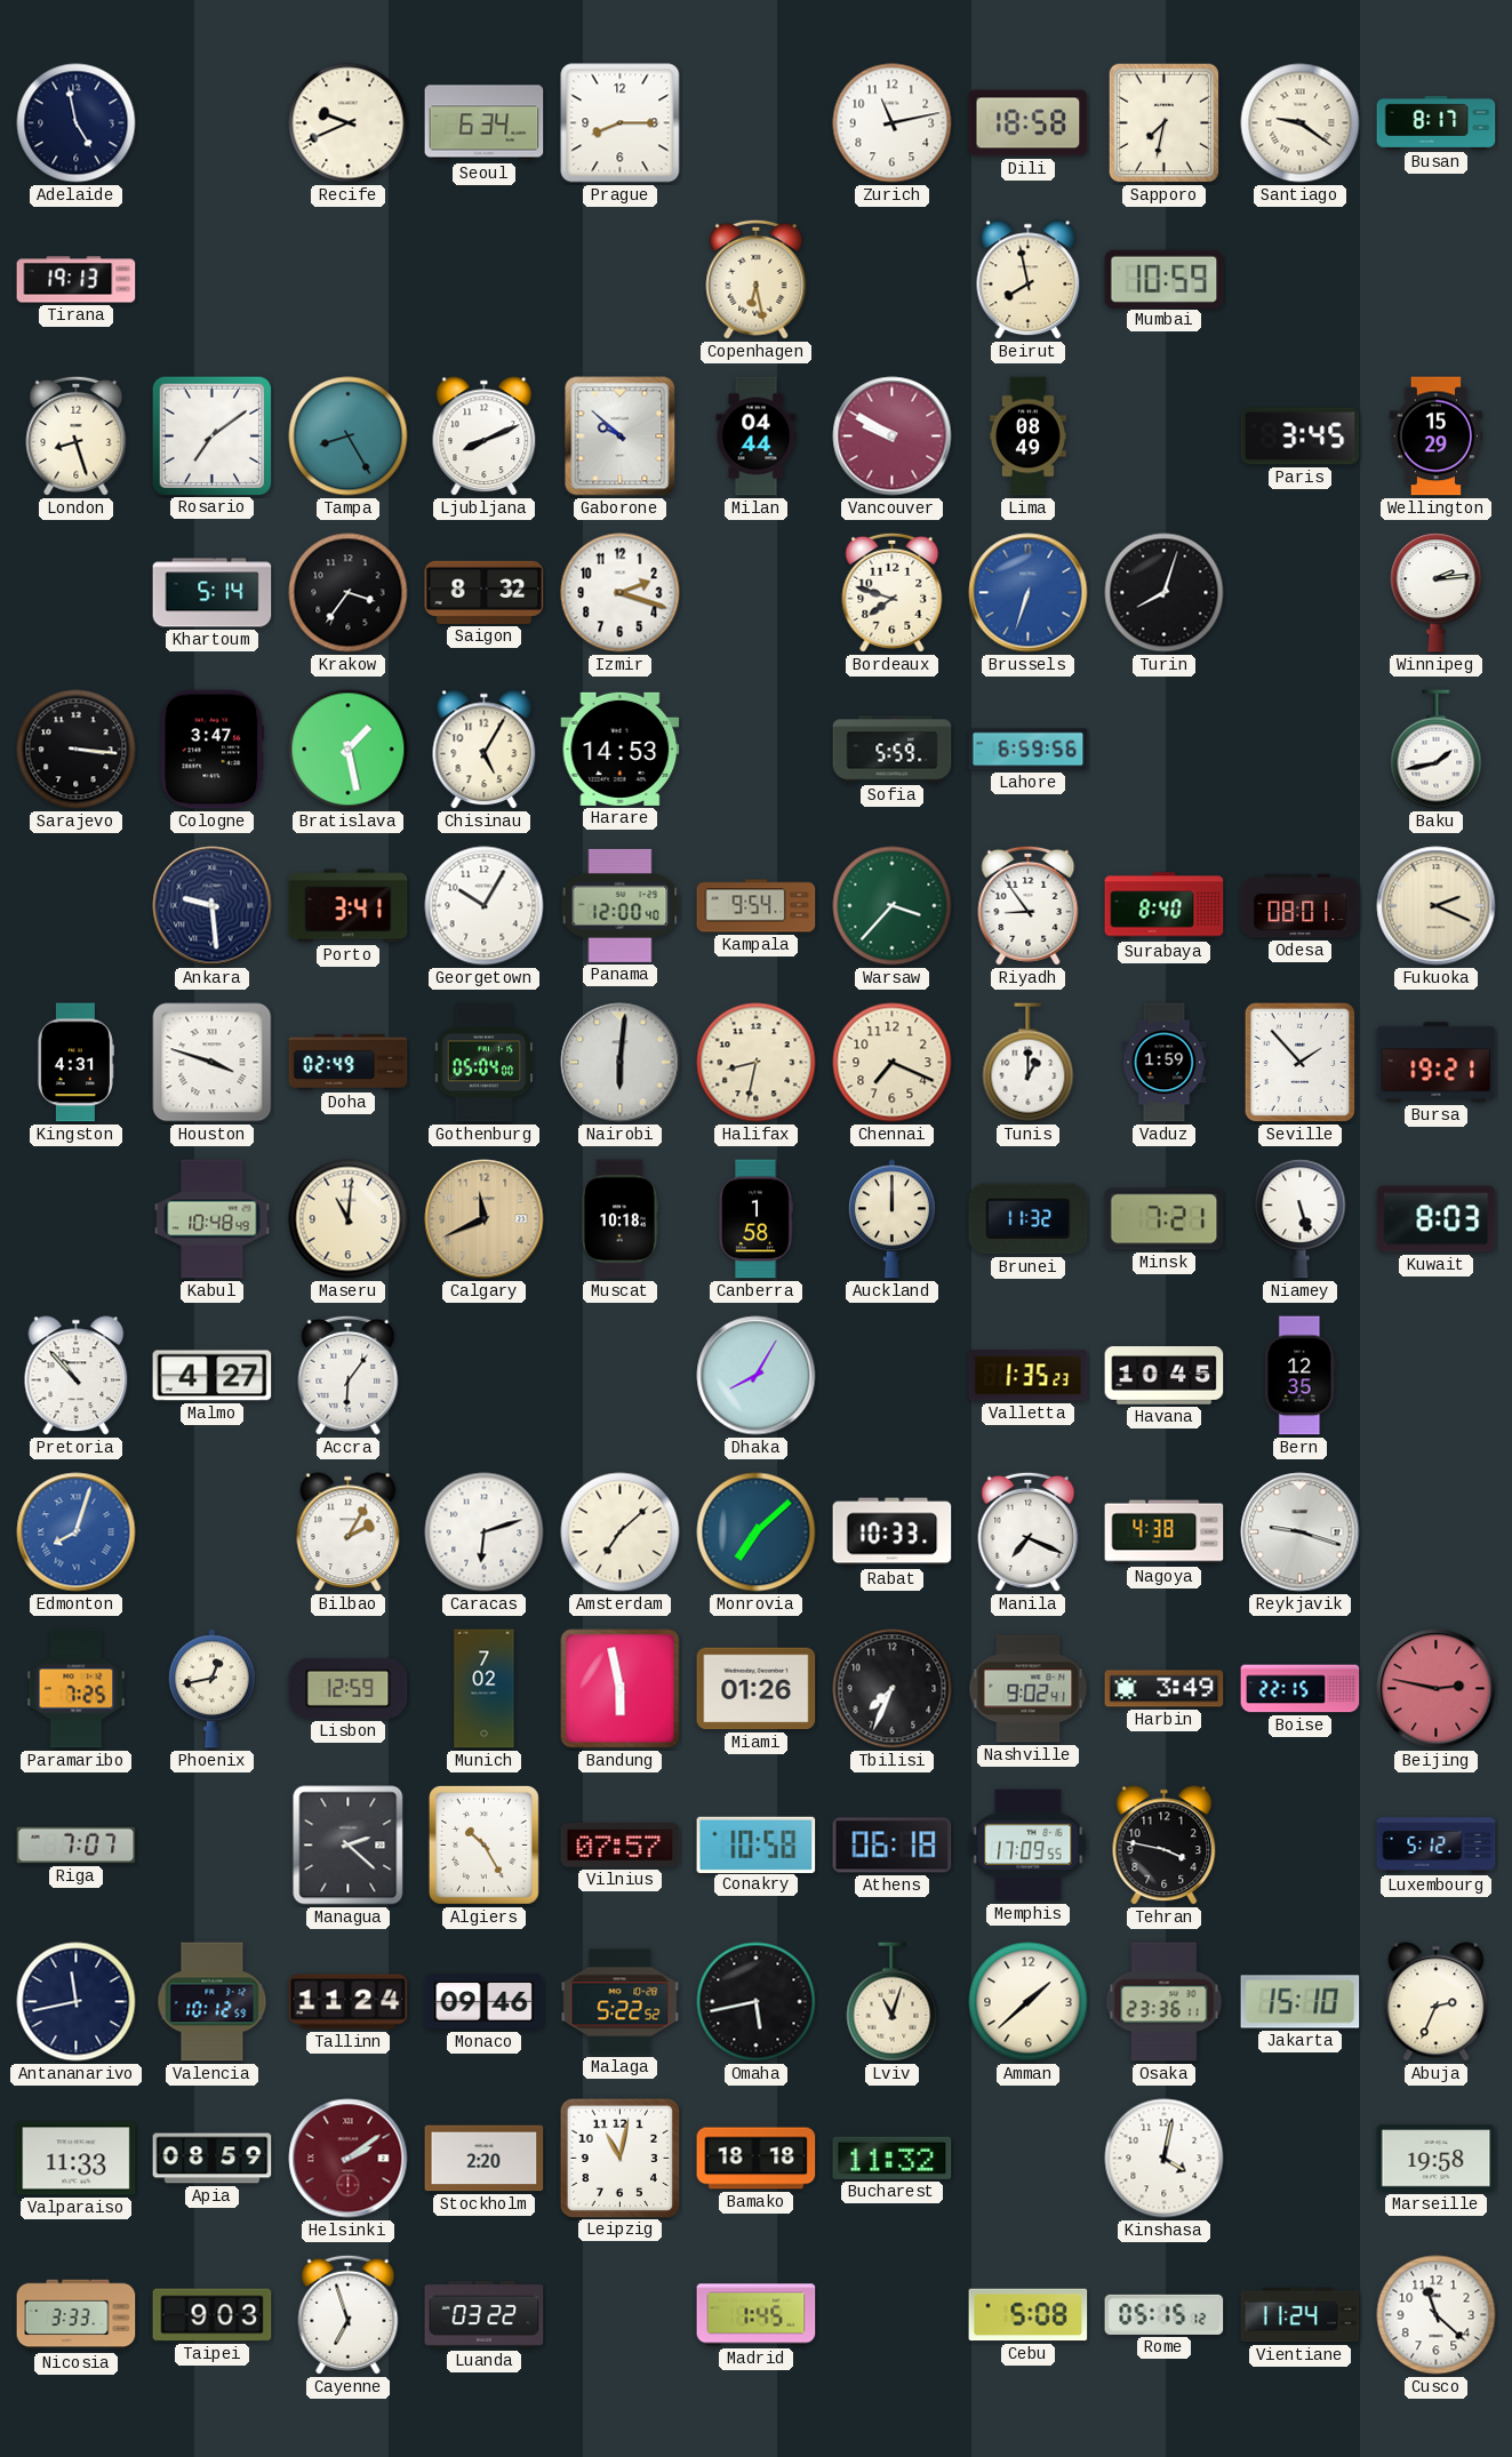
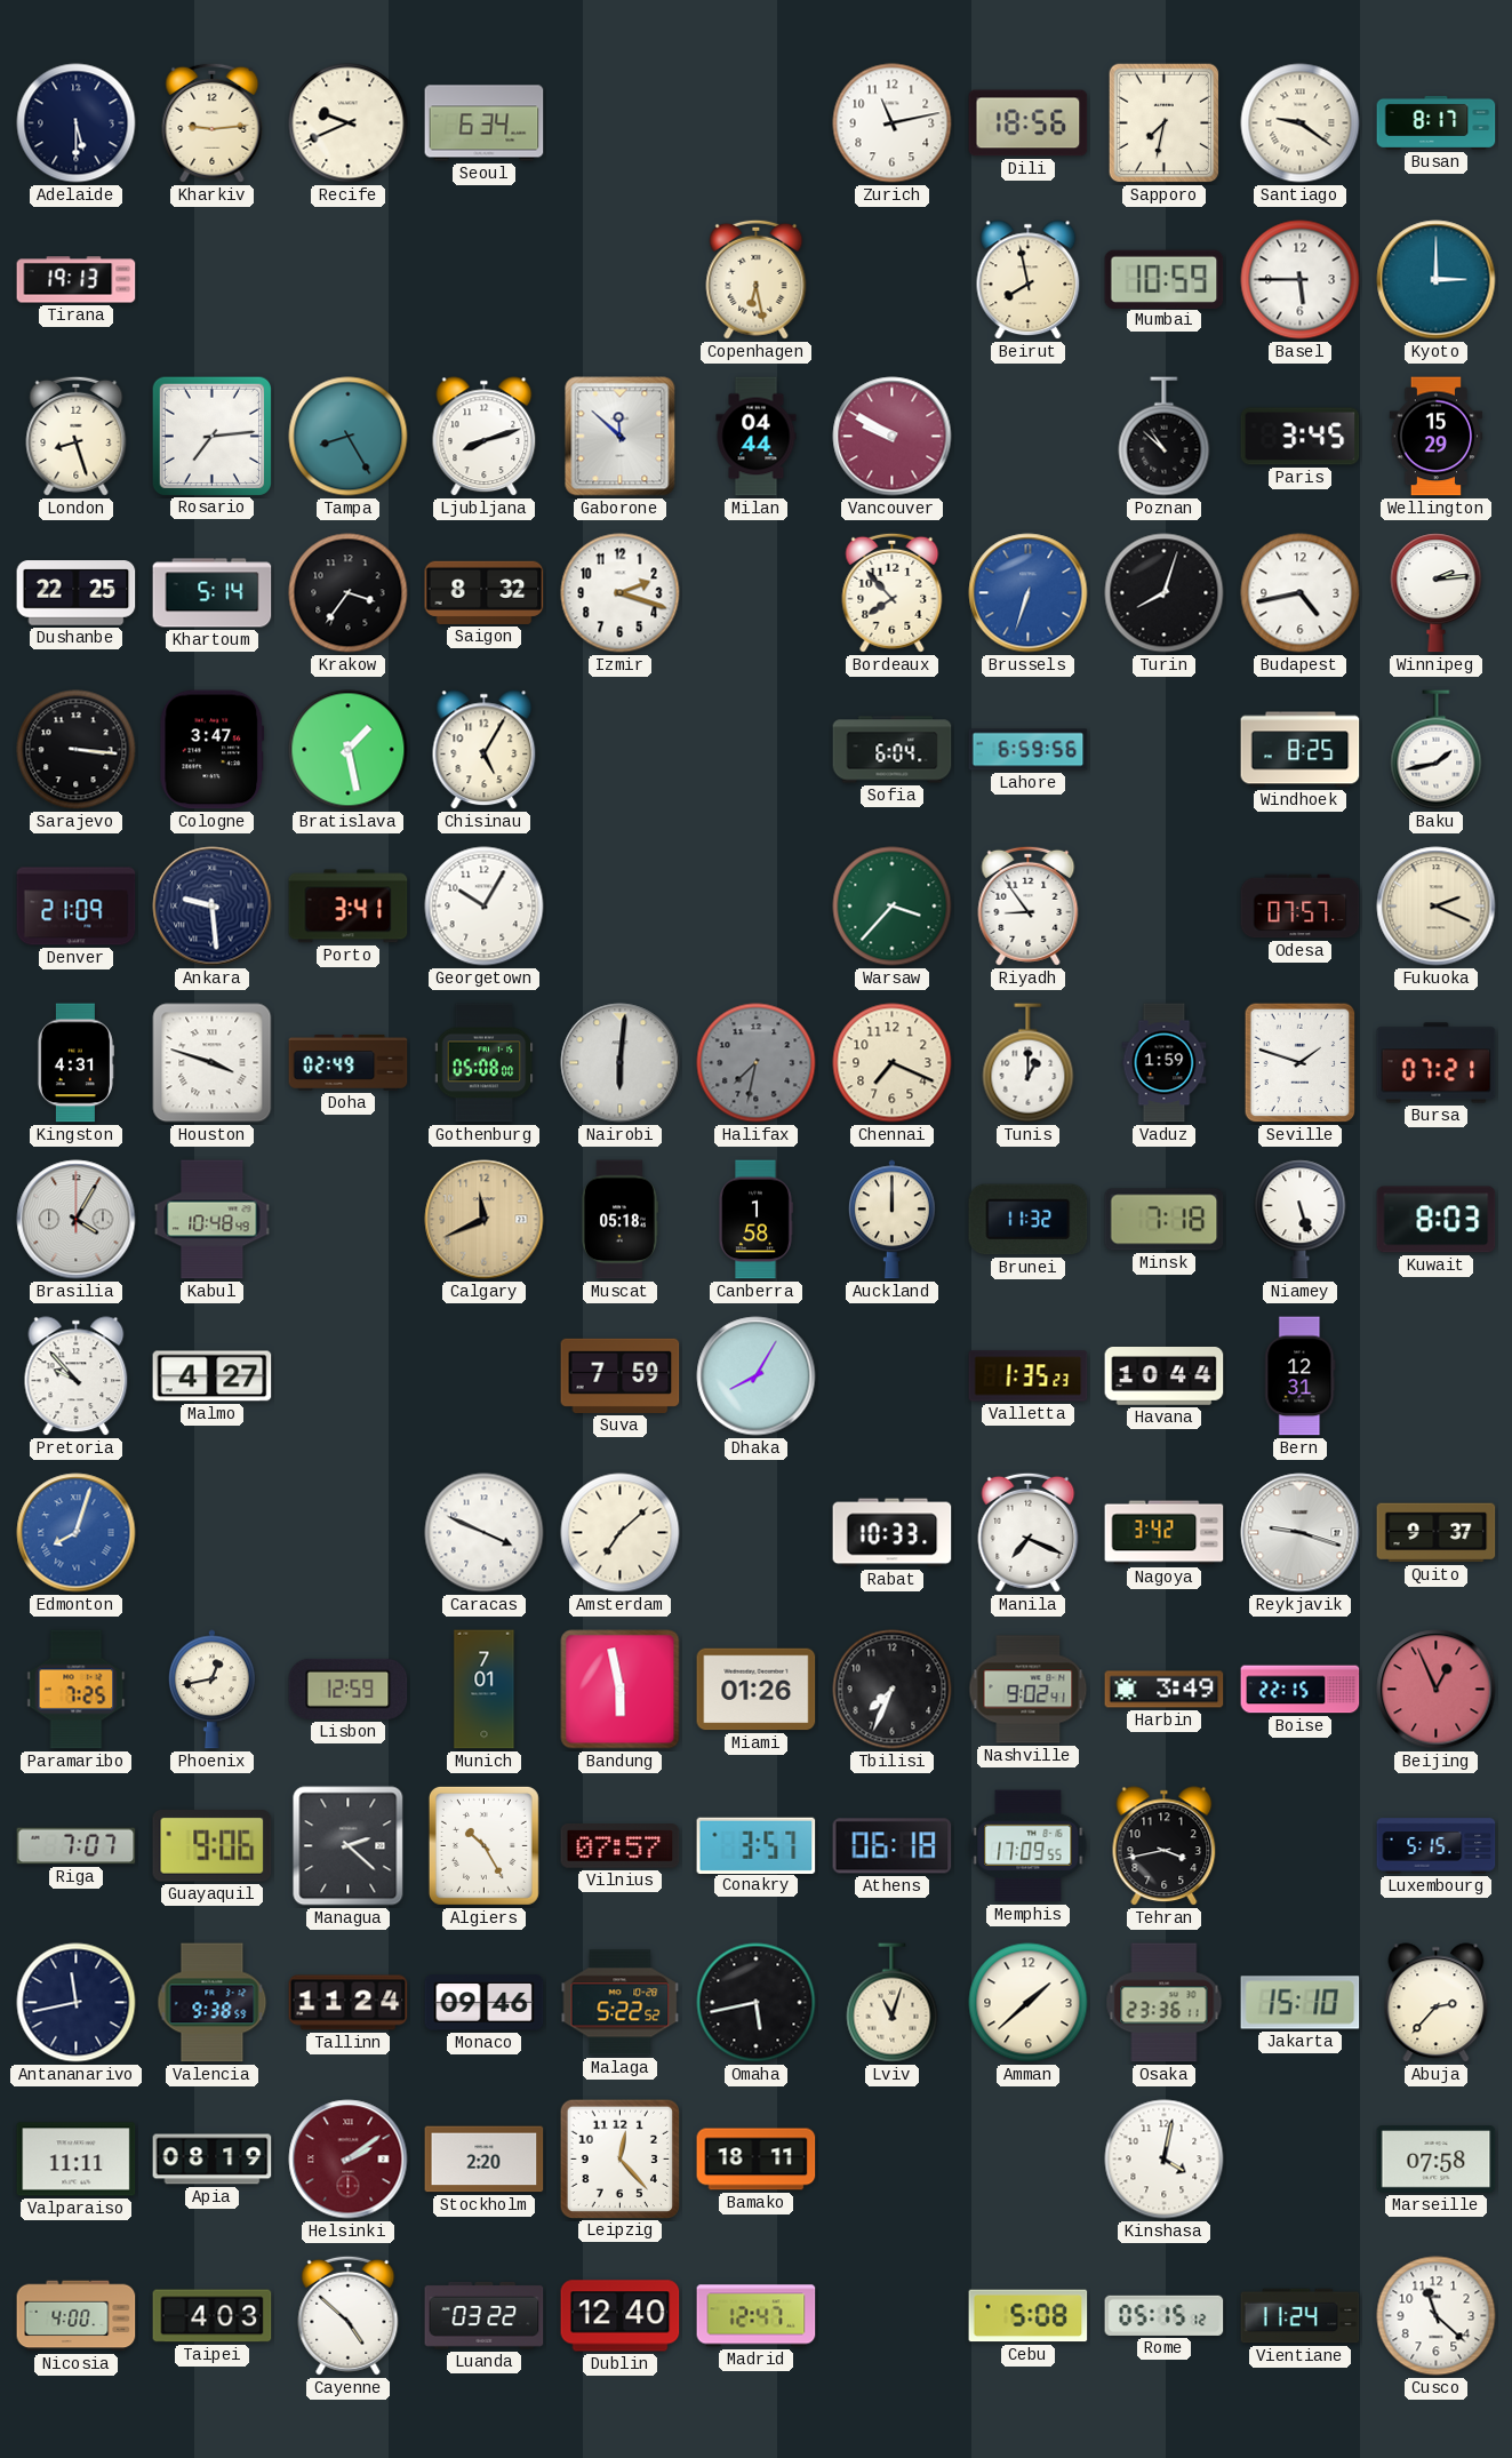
Adelaide: 4:58 -> 5:30 (77, 123)
Kharkiv: none -> 9:14 (213, 122)
Prague: 8:15 -> none (621, 123)
Dili: 18:58 -> 18:56 (1029, 123)
Basel: none -> 5:45 (1301, 280)
Kyoto: none -> 3:00 (1437, 280)
Rosario: 7:09 -> 7:14 (211, 436)
Ljubljana: 8:11 -> 8:12 (485, 437)
Gaborone: 9:52 -> 11:52 (621, 437)
Lima: 08:49 -> none (1027, 437)
Poznan: none -> 10:52 (1165, 437)
Dushanbe: none -> 22:25 (77, 593)
Bordeaux: 7:48 -> 7:53 (893, 592)
Budapest: none -> 4:43 (1301, 593)
Harare: 14:53 -> none (621, 749)
Sofia: 5:59 -> 6:04 (893, 750)
Windhoek: none -> 8:25 (1301, 750)
Denver: none -> 21:09 (77, 907)
Panama: 12:00 -> none (621, 905)
Kampala: 9:54 -> none (757, 906)
Surabaya: 8:40 -> none (1165, 906)
Odesa: 08:01 -> 07:57 (1301, 907)
Gothenburg: 05:04 -> 05:08 (485, 1063)
Halifax: 8:32 -> 7:32 (757, 1063)
Halifax dial: cream -> grey (757, 1063)
Seville: 1:53 -> 1:48 (1301, 1063)
Bursa: 19:21 -> 07:21 (1437, 1063)
Brasilia: none -> 4:05 (77, 1220)
Maseru: 11:01 -> none (349, 1219)
Muscat: 10:18 -> 05:18 (619, 1220)
Minsk: 7:21 -> 7:18 (1165, 1220)
Pretoria: 10:53 -> 9:53 (77, 1376)
Accra: 6:06 -> none (349, 1375)
Suva: none -> 7:59 (621, 1375)
Havana: 10:45 -> 10:44 (1165, 1376)
Bern: 12:35 -> 12:31 (1301, 1376)
Bilbao: 2:05 -> none (349, 1532)
Caracas: 6:12 -> 3:49 (485, 1533)
Monrovia: 7:08 -> none (757, 1532)
Nagoya: 4:38 -> 3:42 (1165, 1533)
Quito: none -> 9:37 (1437, 1533)
Munich: 7:02 -> 7:01 (485, 1690)
Beijing: 2:47 -> 12:56 (1437, 1690)
Guayaquil: none -> 9:06 (213, 1846)
Conakry: 10:58 -> 3:57 (757, 1845)
Tehran: 3:47 -> 3:43 (1165, 1846)
Luxembourg: 5:12 -> 5:15 (1437, 1846)
Valencia: 10:12 -> 9:38 (213, 2003)
Abuja: 2:34 -> 2:37 (1437, 2003)
Valparaiso: 11:33 -> 11:11 (77, 2160)
Apia: 08:59 -> 08:19 (213, 2160)
Leipzig: 11:02 -> 12:23 (619, 2158)
Bamako: 18:18 -> 18:11 (757, 2160)
Bucharest: 11:32 -> none (893, 2158)
Marseille: 19:58 -> 07:58 (1437, 2160)
Nicosia: 3:33 -> 4:00 (77, 2316)
Taipei: 9:03 -> 4:03 (213, 2316)
Cayenne: 6:57 -> 4:52 (349, 2315)
Dublin: none -> 12:40 (621, 2316)
Madrid: 1:45 -> 12:47 (757, 2316)
